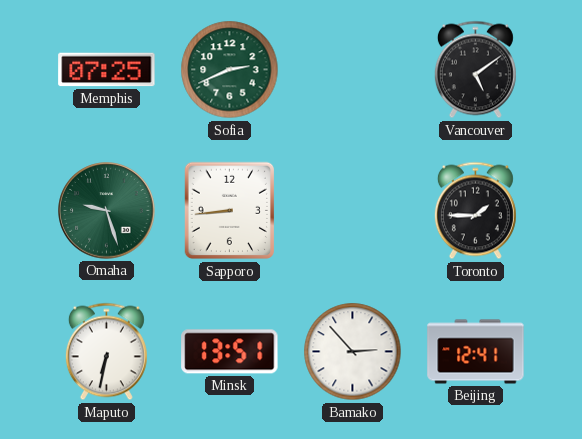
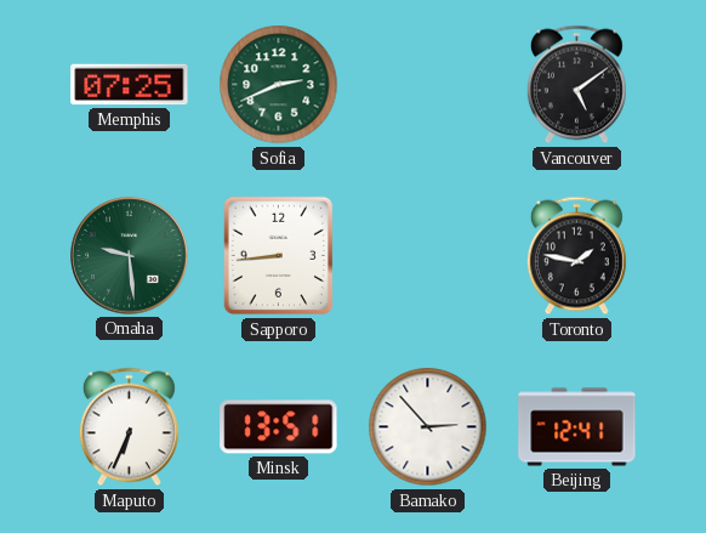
Omaha: 9:27 -> 9:29 (130, 256)
Toronto: 1:45 -> 1:47 (576, 256)
Maputo: 6:32 -> 6:34 (129, 427)
